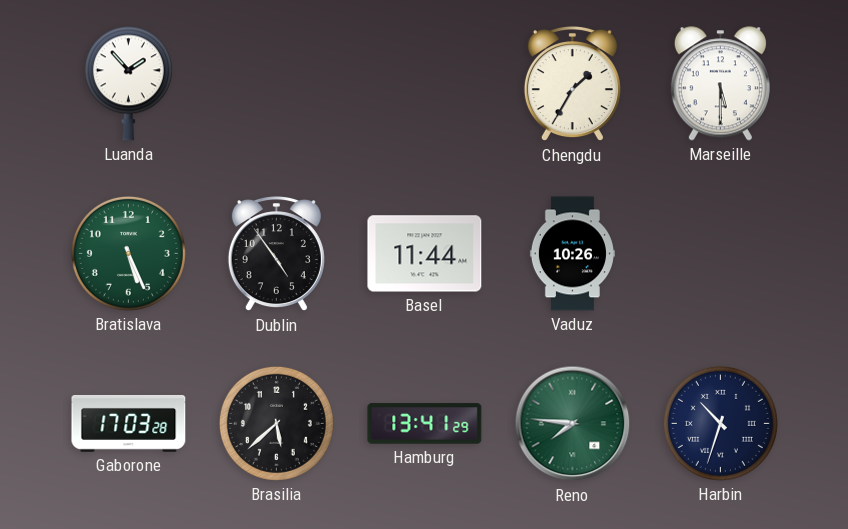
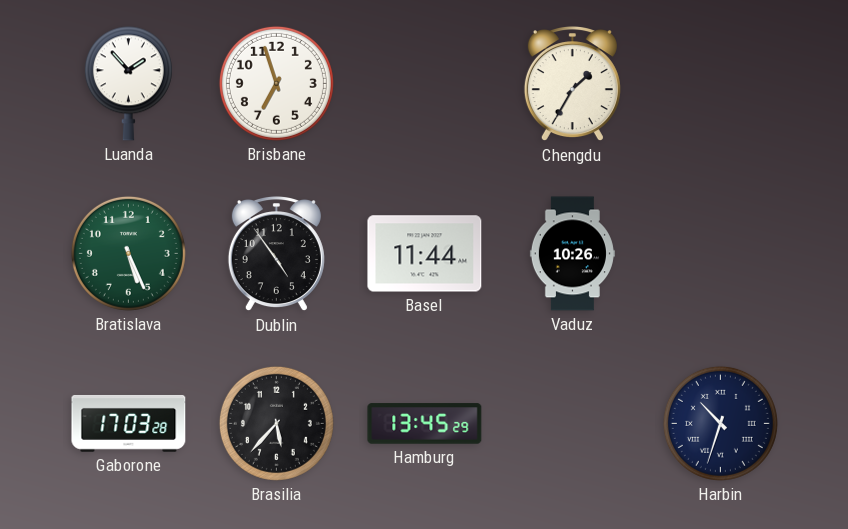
Brisbane: none -> 6:57 (276, 83)
Marseille: 5:30 -> none (720, 84)
Brasilia: 5:38 -> 5:37 (276, 423)
Hamburg: 13:41 -> 13:45 (425, 424)
Reno: 7:46 -> none (573, 424)
